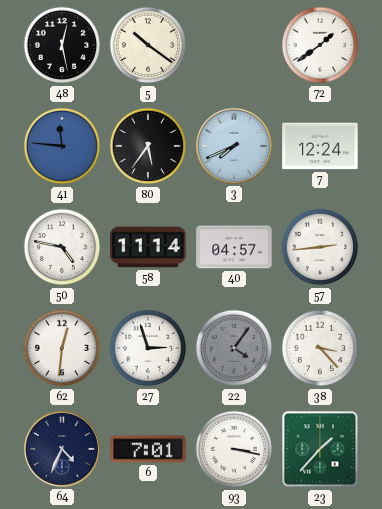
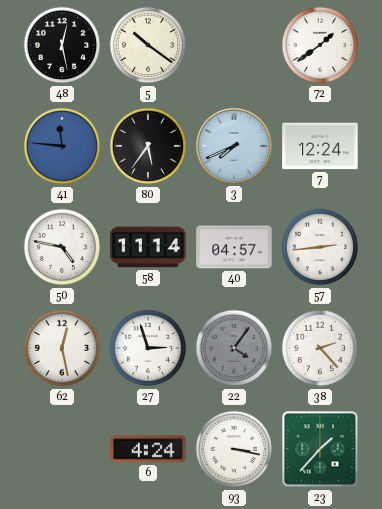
62: 12:31 -> 12:28 (62, 348)
38: 3:23 -> 2:23 (320, 348)
64: 4:34 -> none (62, 449)
6: 7:01 -> 4:24 (148, 449)
